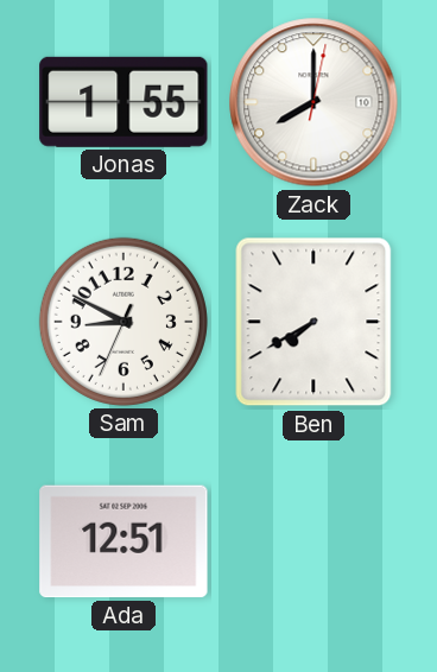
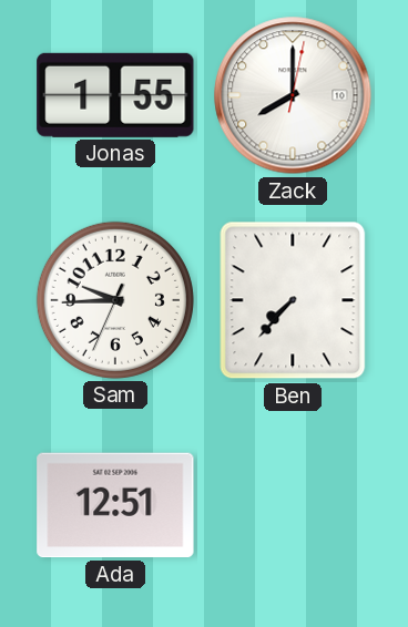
Sam: 8:49 -> 9:44 (115, 300)
Ben: 7:40 -> 7:37 (293, 300)
